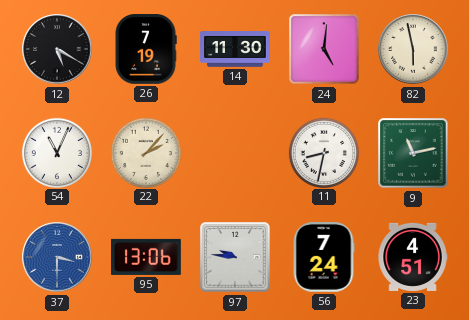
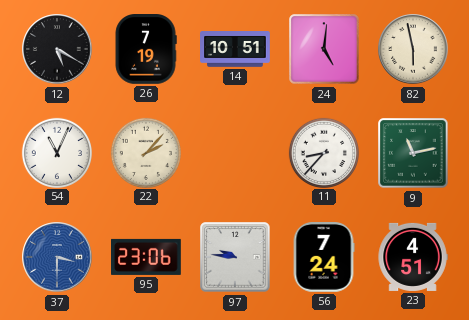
14: 11:30 -> 10:51 (235, 49)
11: 8:32 -> 8:37 (323, 152)
95: 13:06 -> 23:06 (147, 257)
